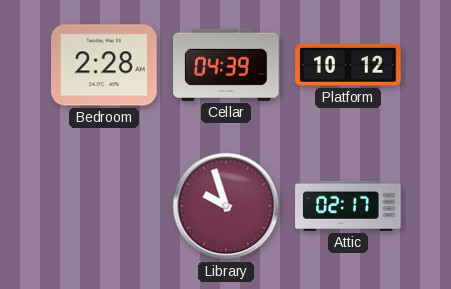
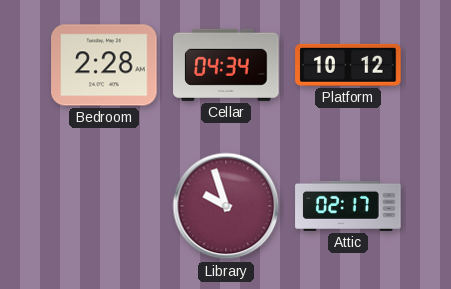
Cellar: 04:39 -> 04:34 (226, 65)
